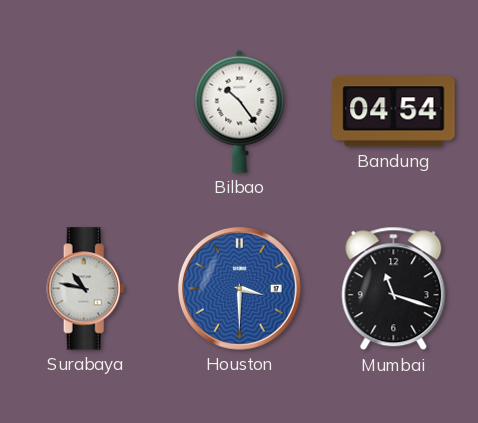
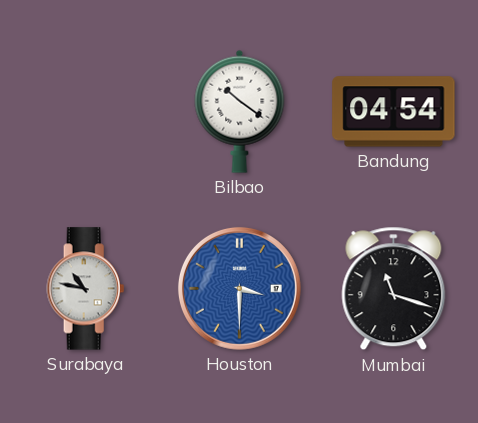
Bilbao: 10:24 -> 10:21 (240, 111)
